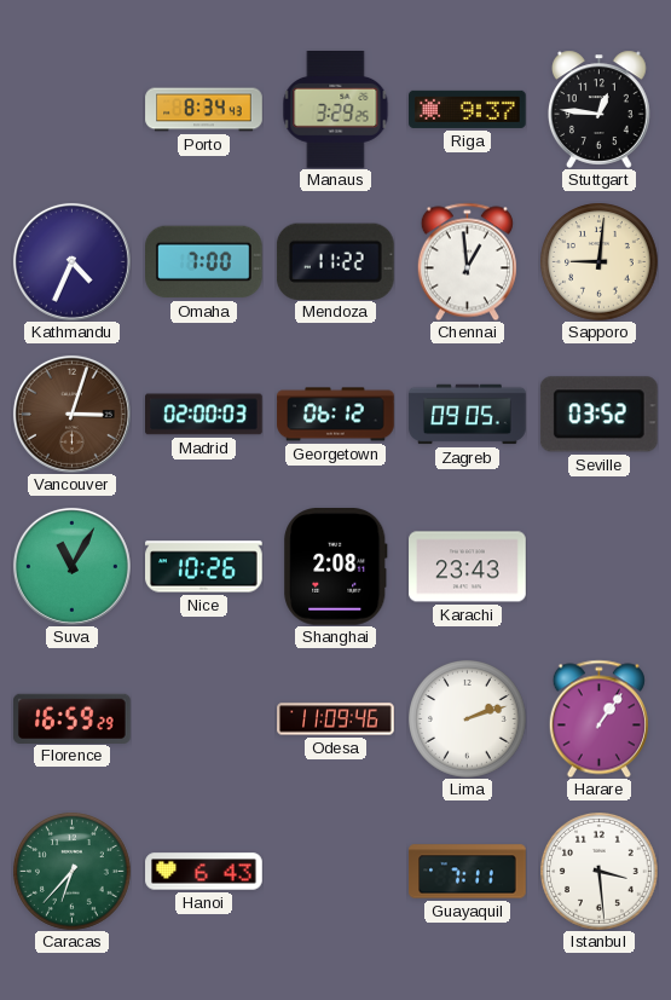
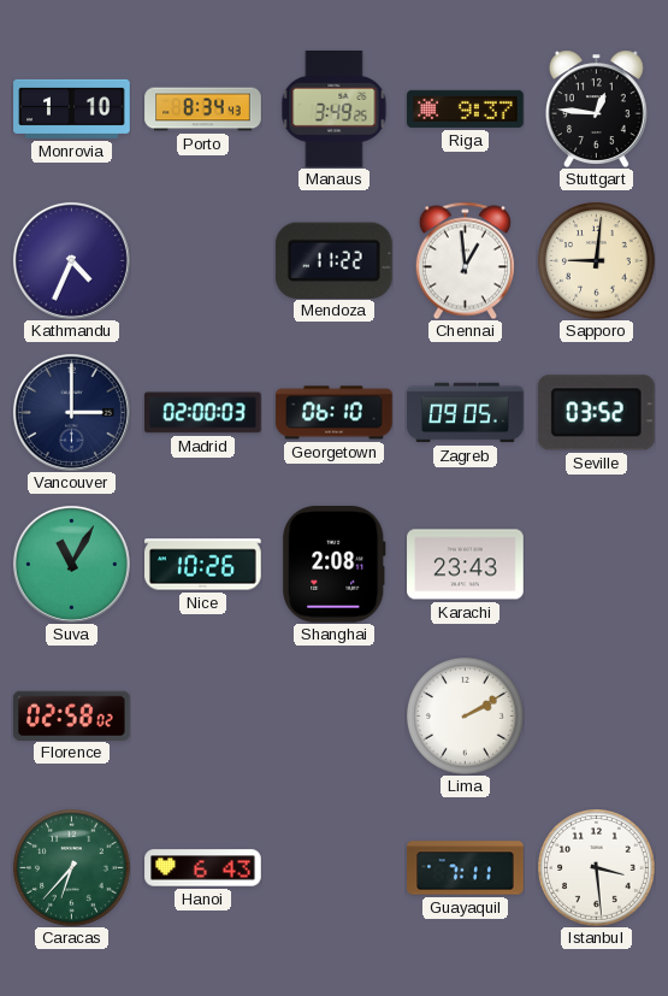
Monrovia: none -> 1:10 (72, 108)
Manaus: 3:29 -> 3:49 (335, 110)
Omaha: 7:00 -> none (204, 262)
Vancouver: 3:03 -> 3:00 (71, 412)
Vancouver dial: brown -> navy (71, 412)
Georgetown: 06:12 -> 06:10 (335, 413)
Florence: 16:59 -> 02:58 (72, 715)
Odesa: 11:09 -> none (336, 719)
Lima: 2:12 -> 2:10 (466, 717)
Harare: 1:06 -> none (598, 718)
